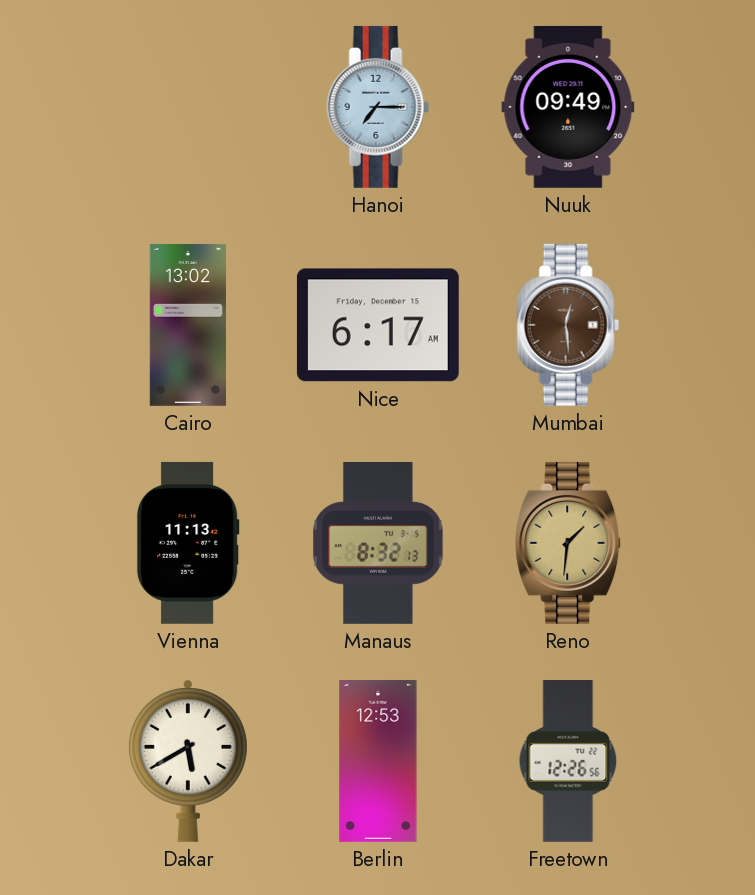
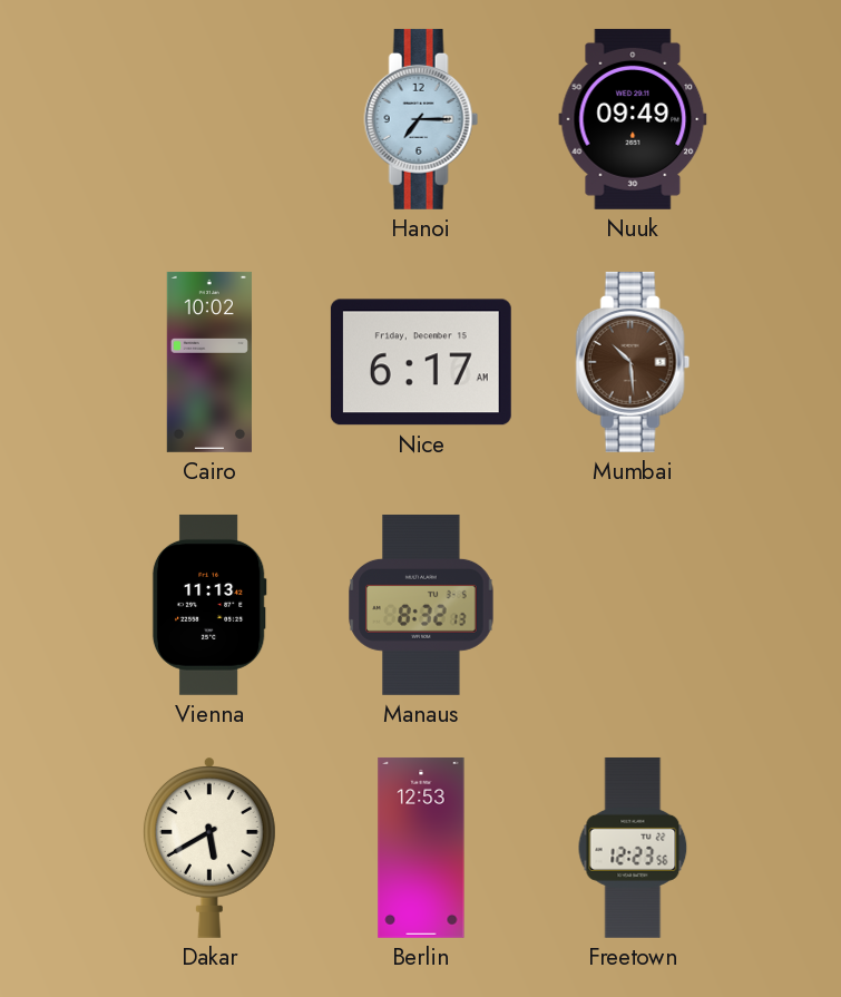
Cairo: 13:02 -> 10:02 (209, 362)
Mumbai: 12:29 -> 10:29 (633, 362)
Reno: 1:31 -> none (569, 543)
Freetown: 12:26 -> 12:23 (633, 848)
